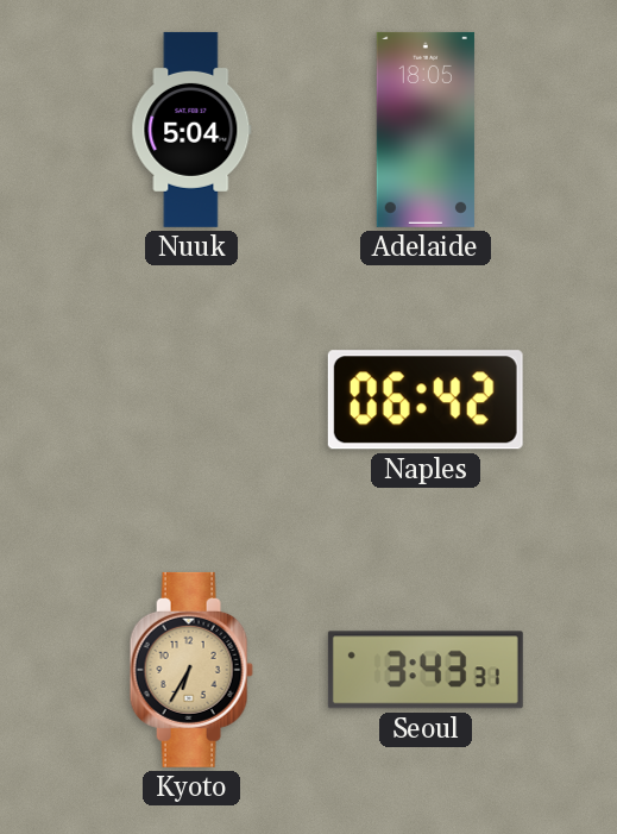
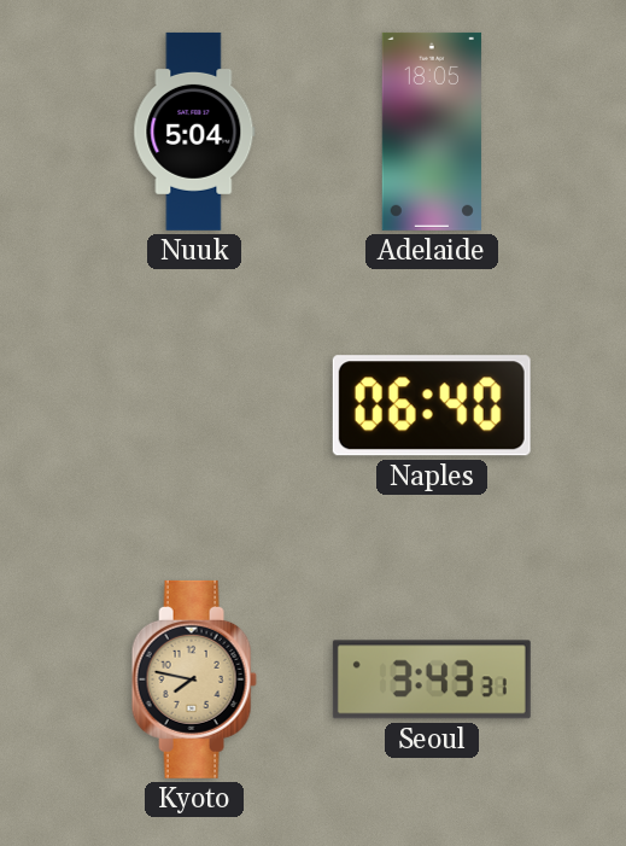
Naples: 06:42 -> 06:40 (432, 406)
Kyoto: 6:35 -> 7:47 (194, 679)
